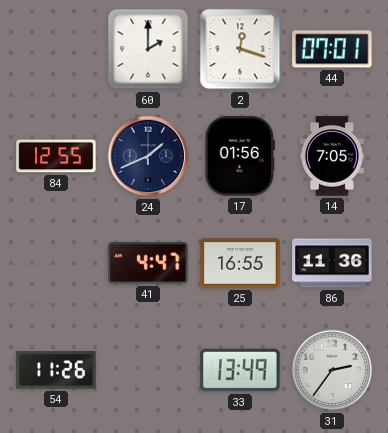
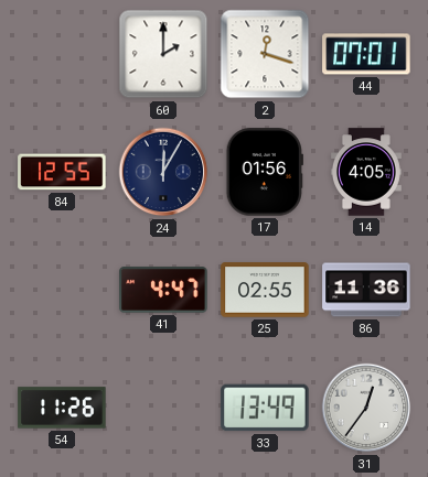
24: 1:41 -> 12:05 (163, 172)
14: 7:05 -> 4:05 (366, 172)
25: 16:55 -> 02:55 (265, 290)
31: 2:36 -> 12:36 (366, 408)
